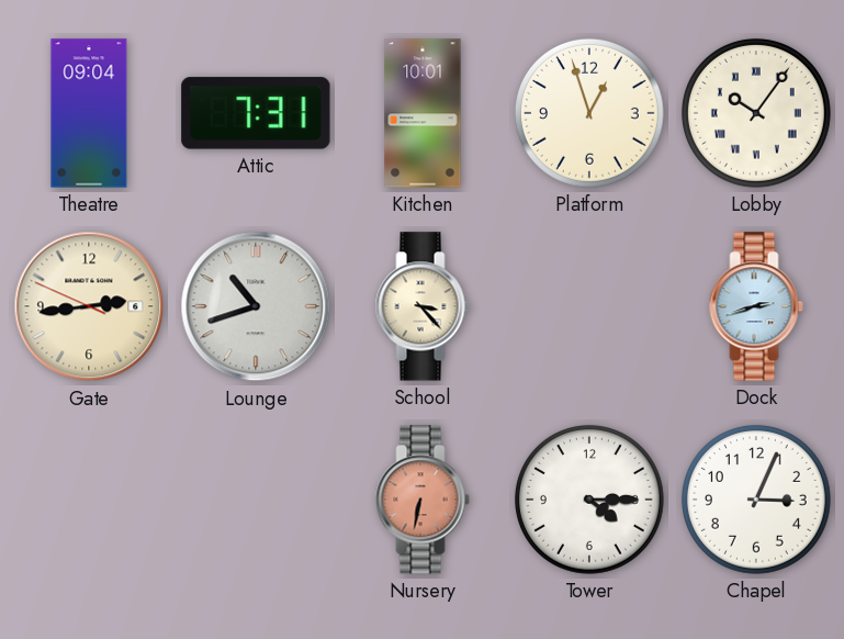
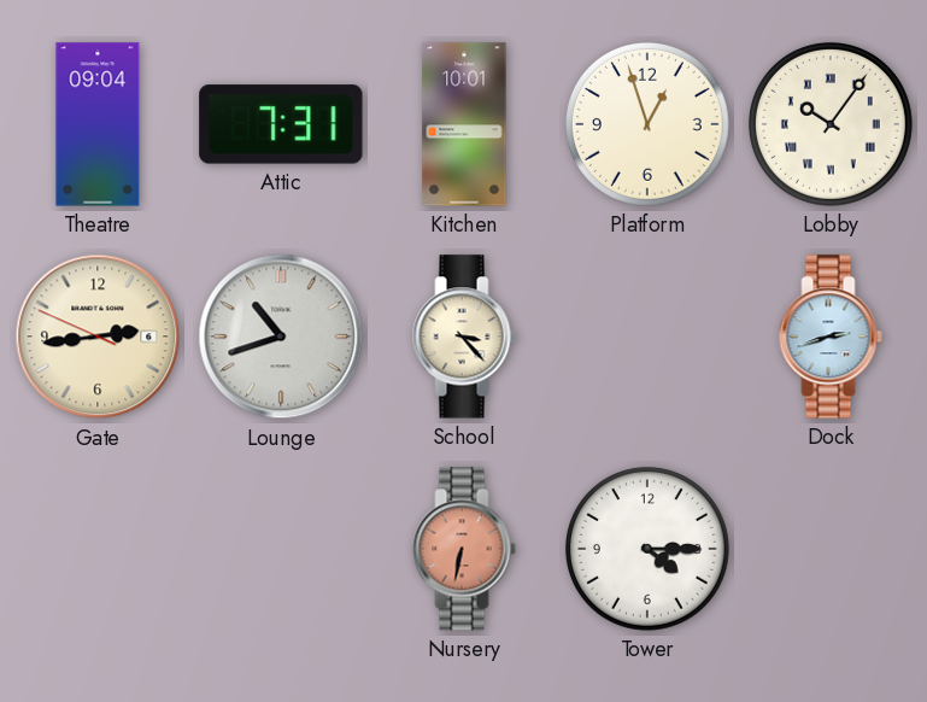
Chapel: 3:04 -> none (756, 500)
